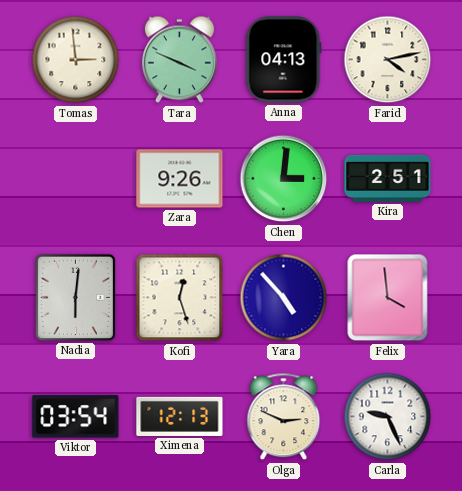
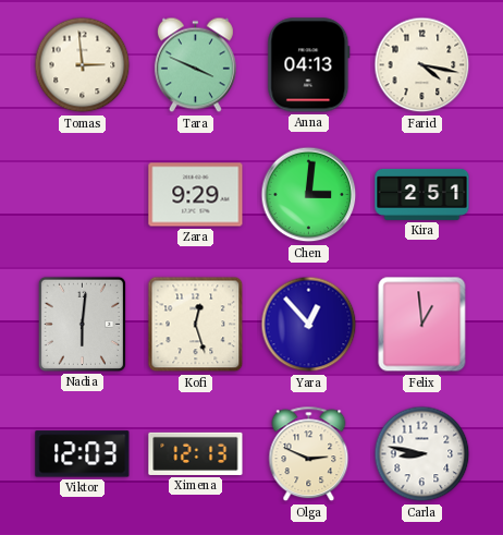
Farid: 4:13 -> 4:17 (422, 65)
Zara: 9:26 -> 9:29 (196, 195)
Yara: 4:53 -> 12:53 (309, 325)
Felix: 3:59 -> 12:59 (422, 325)
Viktor: 03:54 -> 12:03 (83, 454)
Carla: 9:26 -> 8:47 (422, 454)
